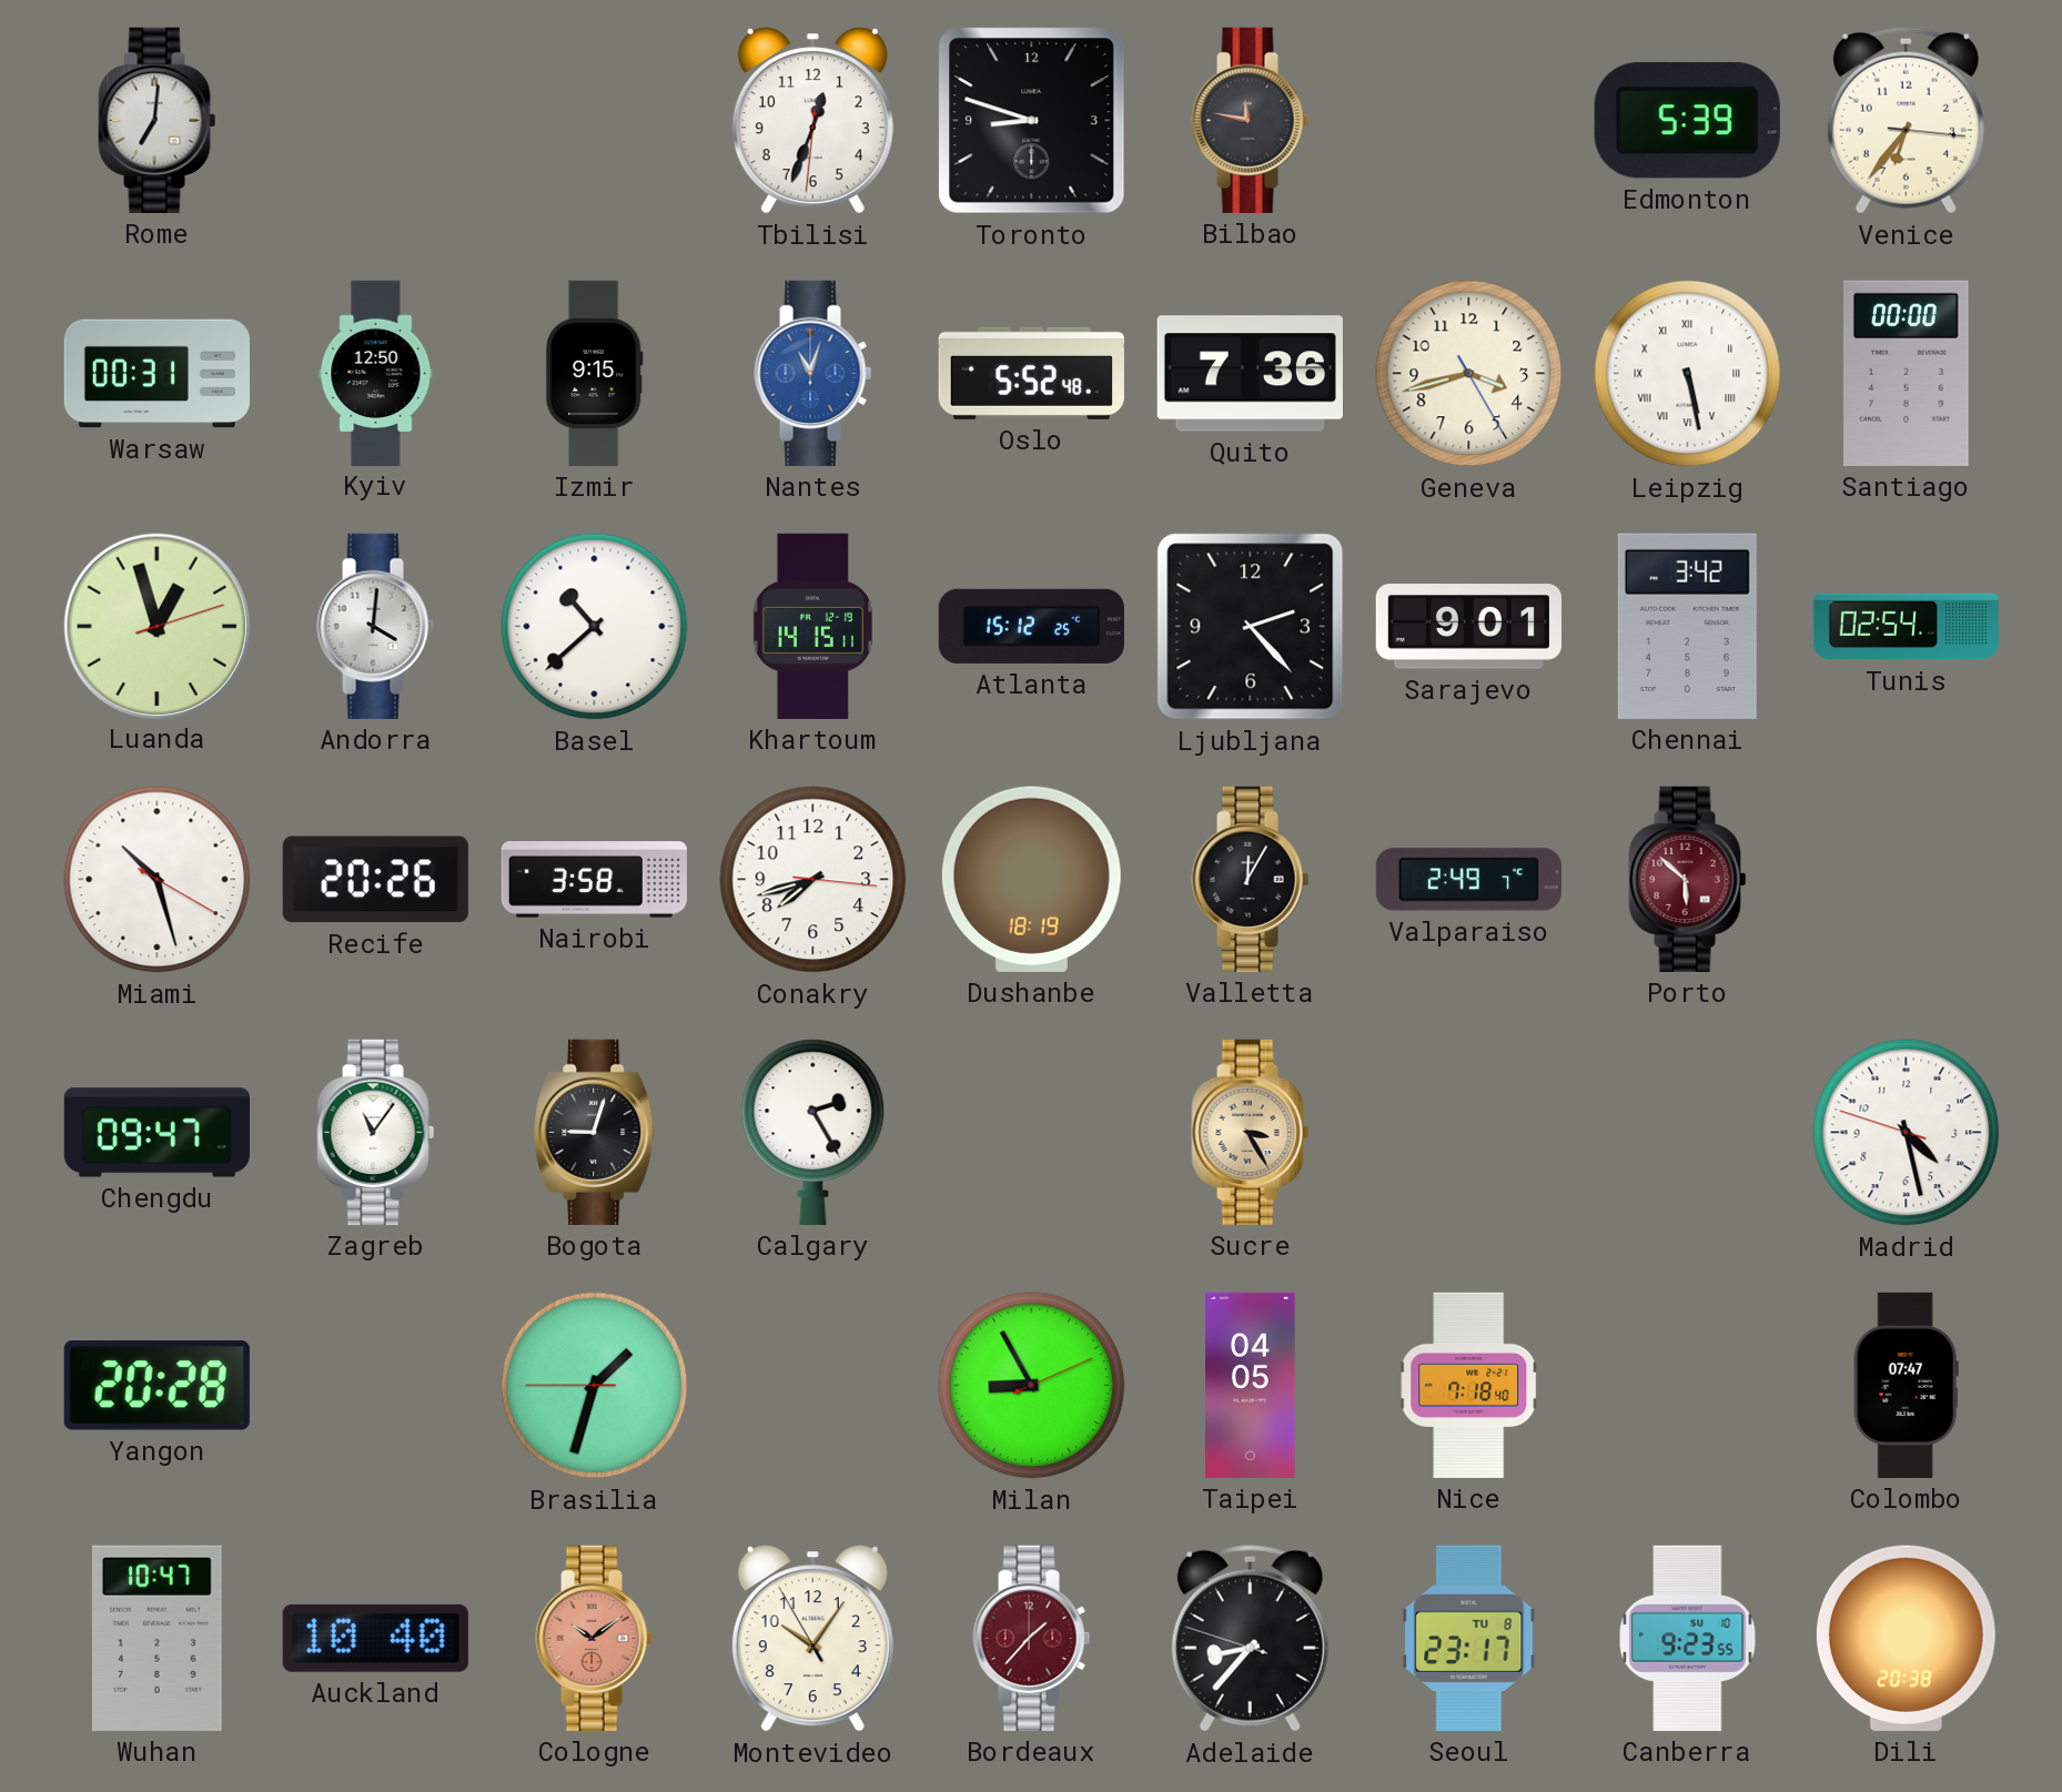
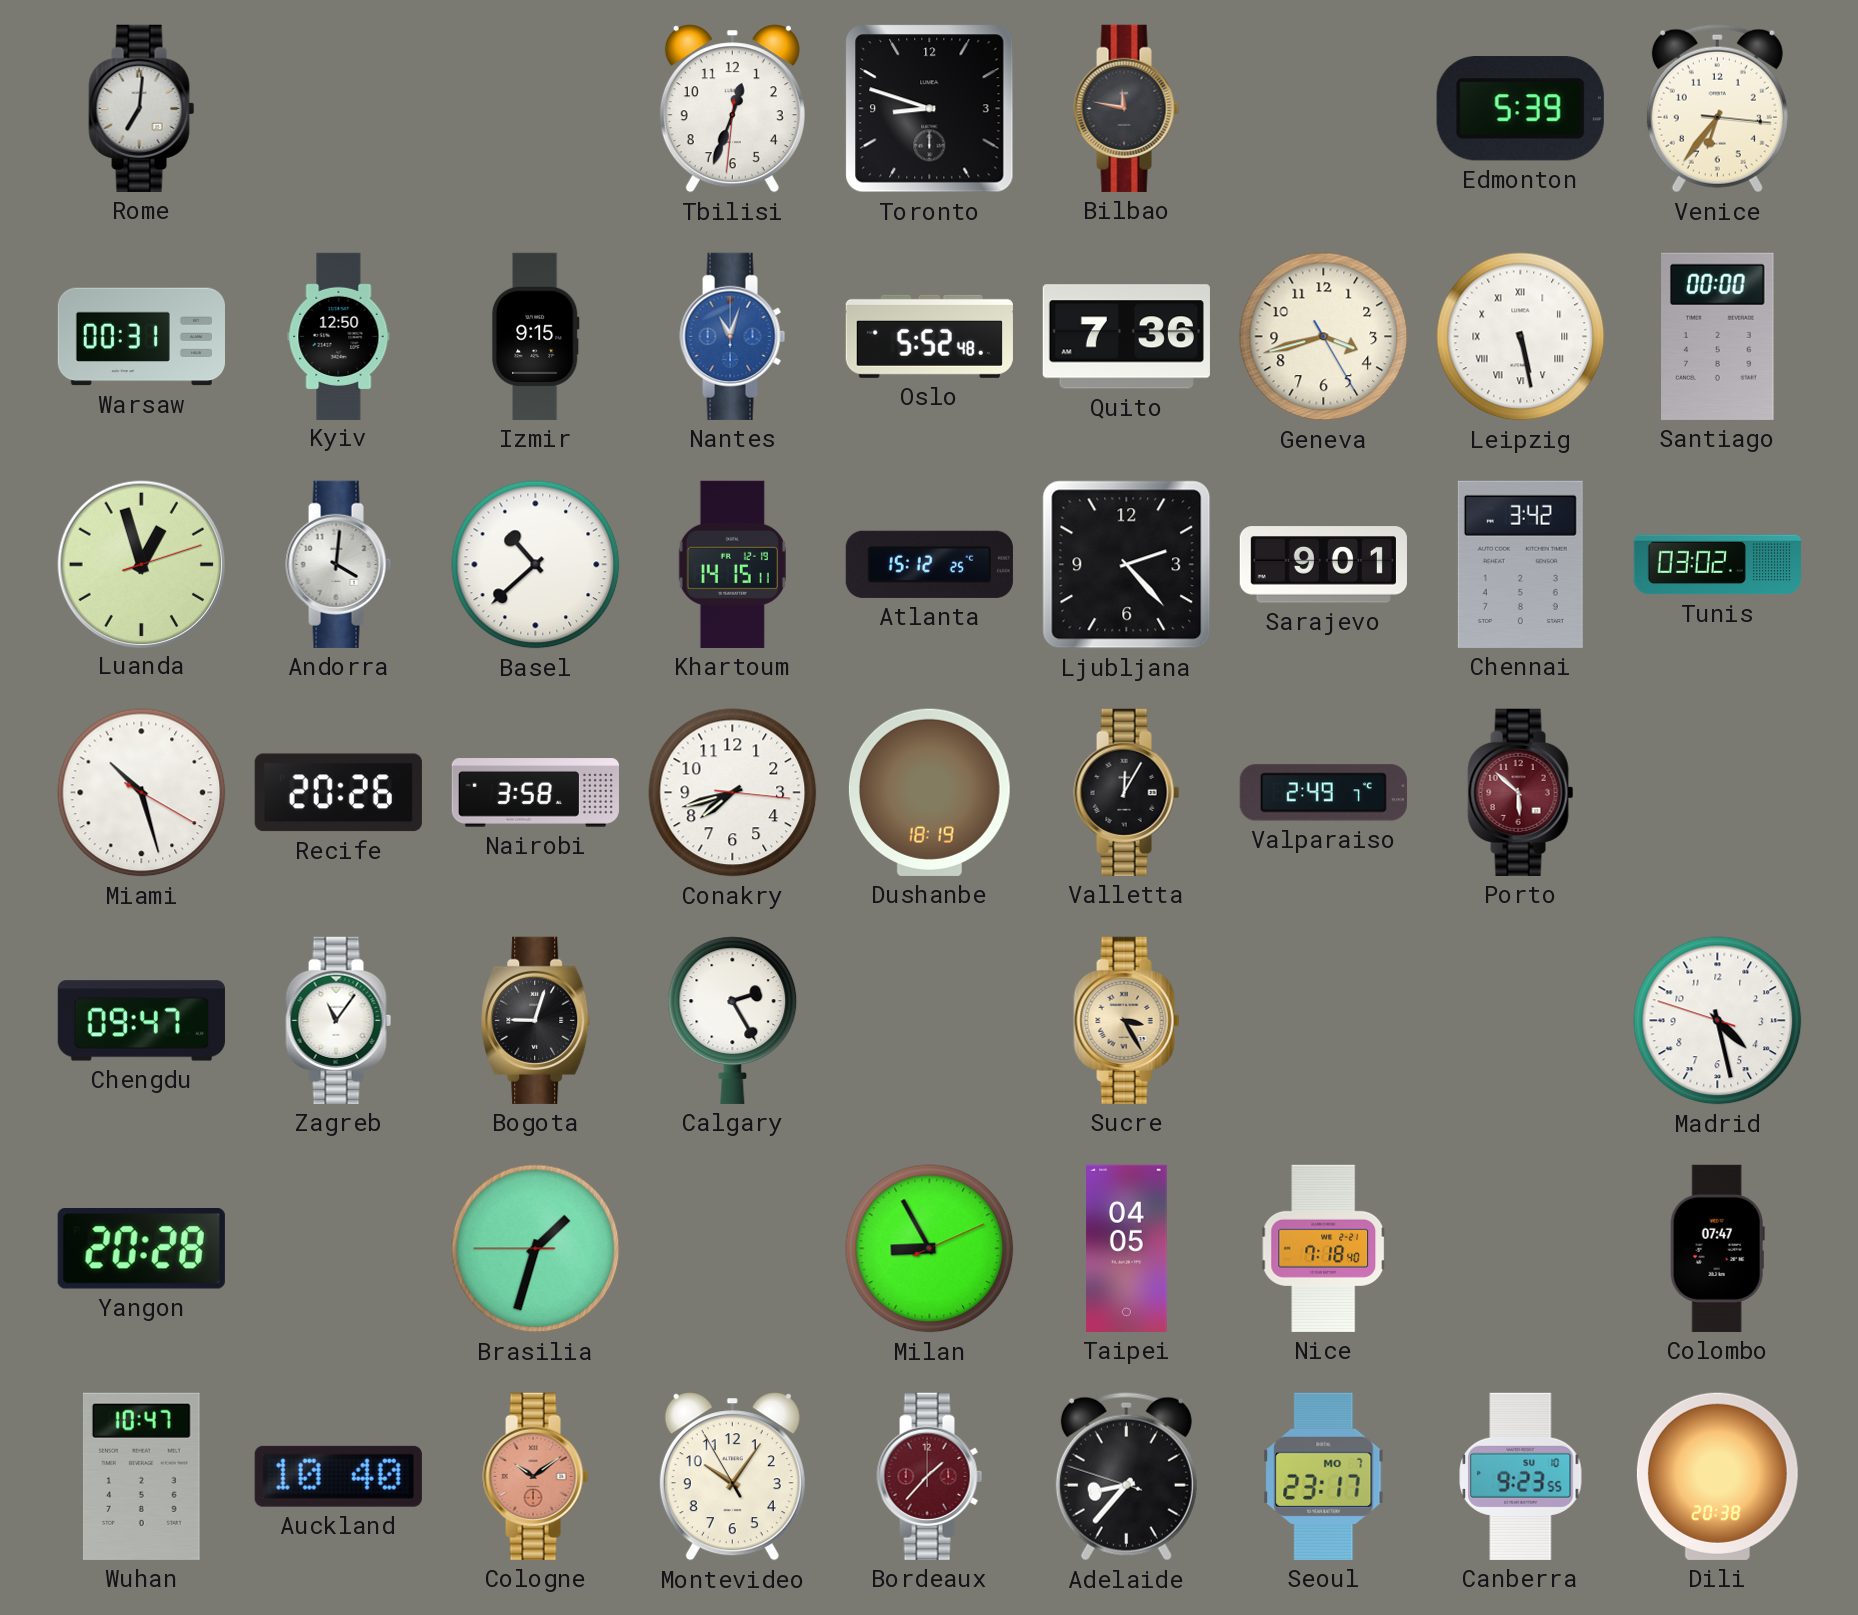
Tunis: 02:54 -> 03:02 (1717, 565)
Seoul date: TU 8 -> MO 7 (1324, 1476)
